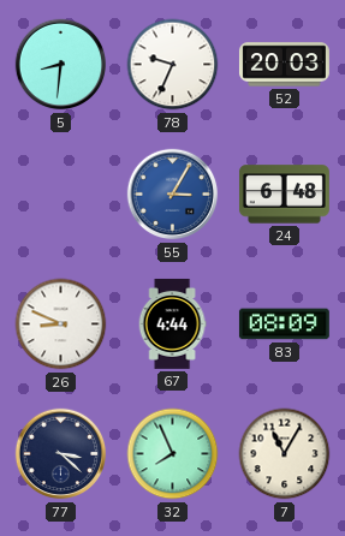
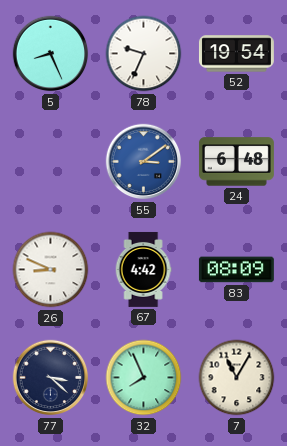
5: 8:31 -> 8:26 (51, 54)
52: 20:03 -> 19:54 (236, 54)
55: 3:05 -> 3:09 (144, 162)
67: 4:44 -> 4:42 (143, 269)
